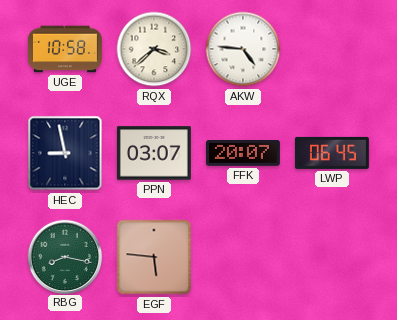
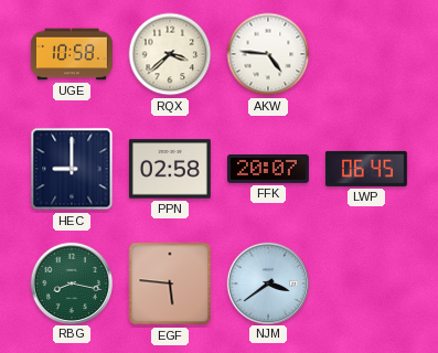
HEC: 8:58 -> 9:00 (72, 169)
PPN: 03:07 -> 02:58 (170, 169)
NJM: none -> 3:39 (267, 282)
